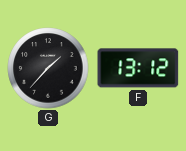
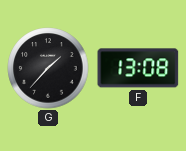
F: 13:12 -> 13:08 (138, 68)
